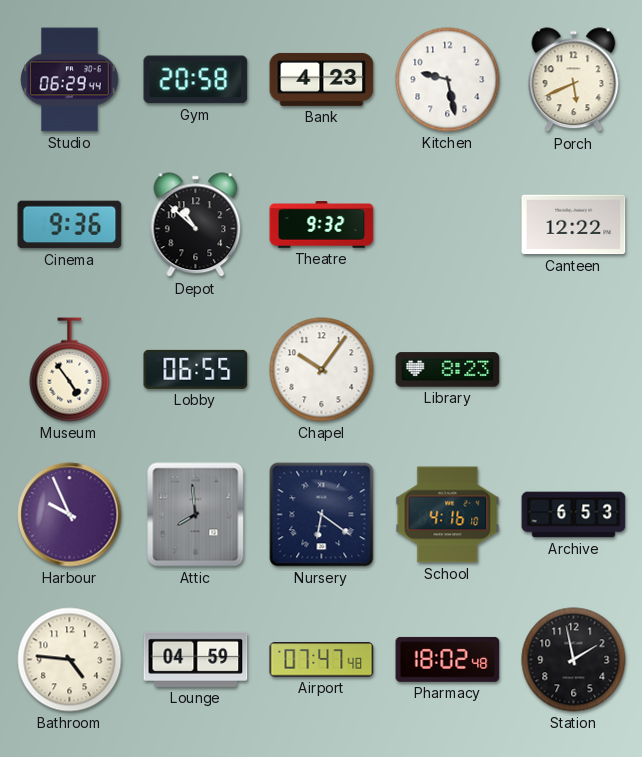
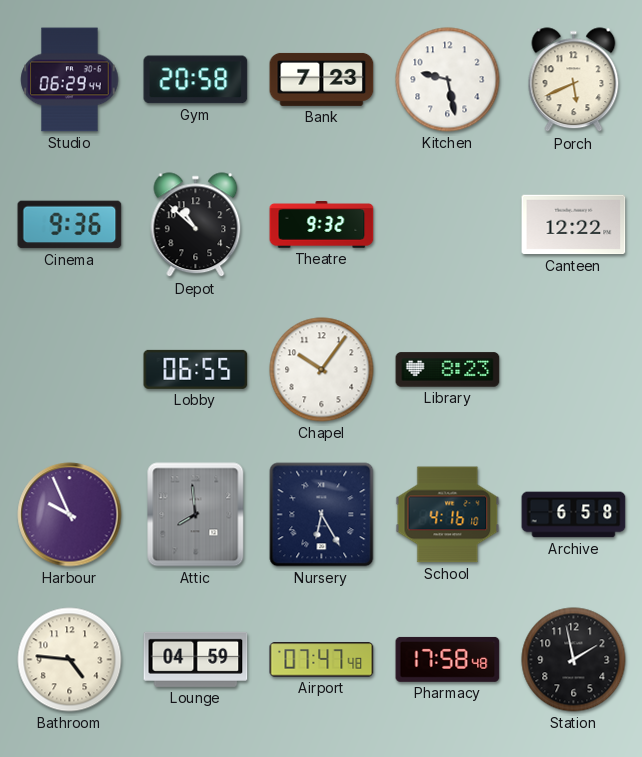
Bank: 4:23 -> 7:23 (322, 79)
Museum: 4:54 -> none (70, 370)
Nursery: 6:21 -> 6:25 (322, 515)
Archive: 6:53 -> 6:58 (574, 515)
Pharmacy: 18:02 -> 17:58 (448, 659)
